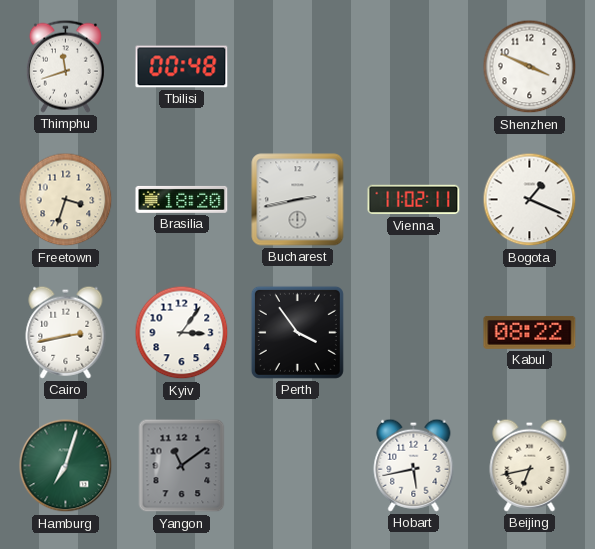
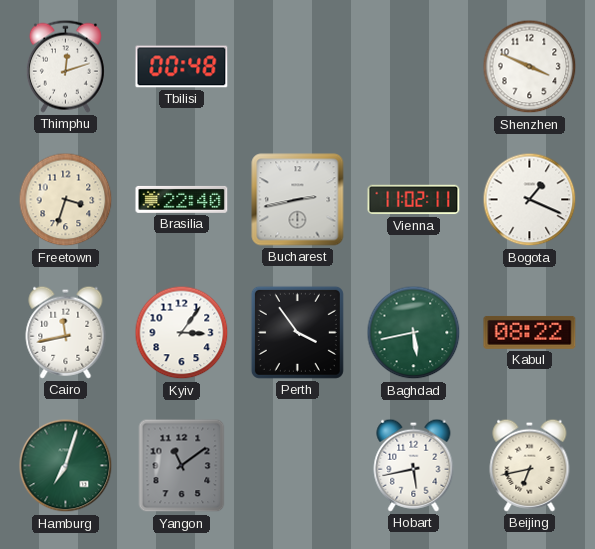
Thimphu: 11:42 -> 12:12 (65, 66)
Brasilia: 18:20 -> 22:40 (182, 199)
Cairo: 2:43 -> 11:43 (66, 332)
Baghdad: none -> 5:43 (414, 333)
